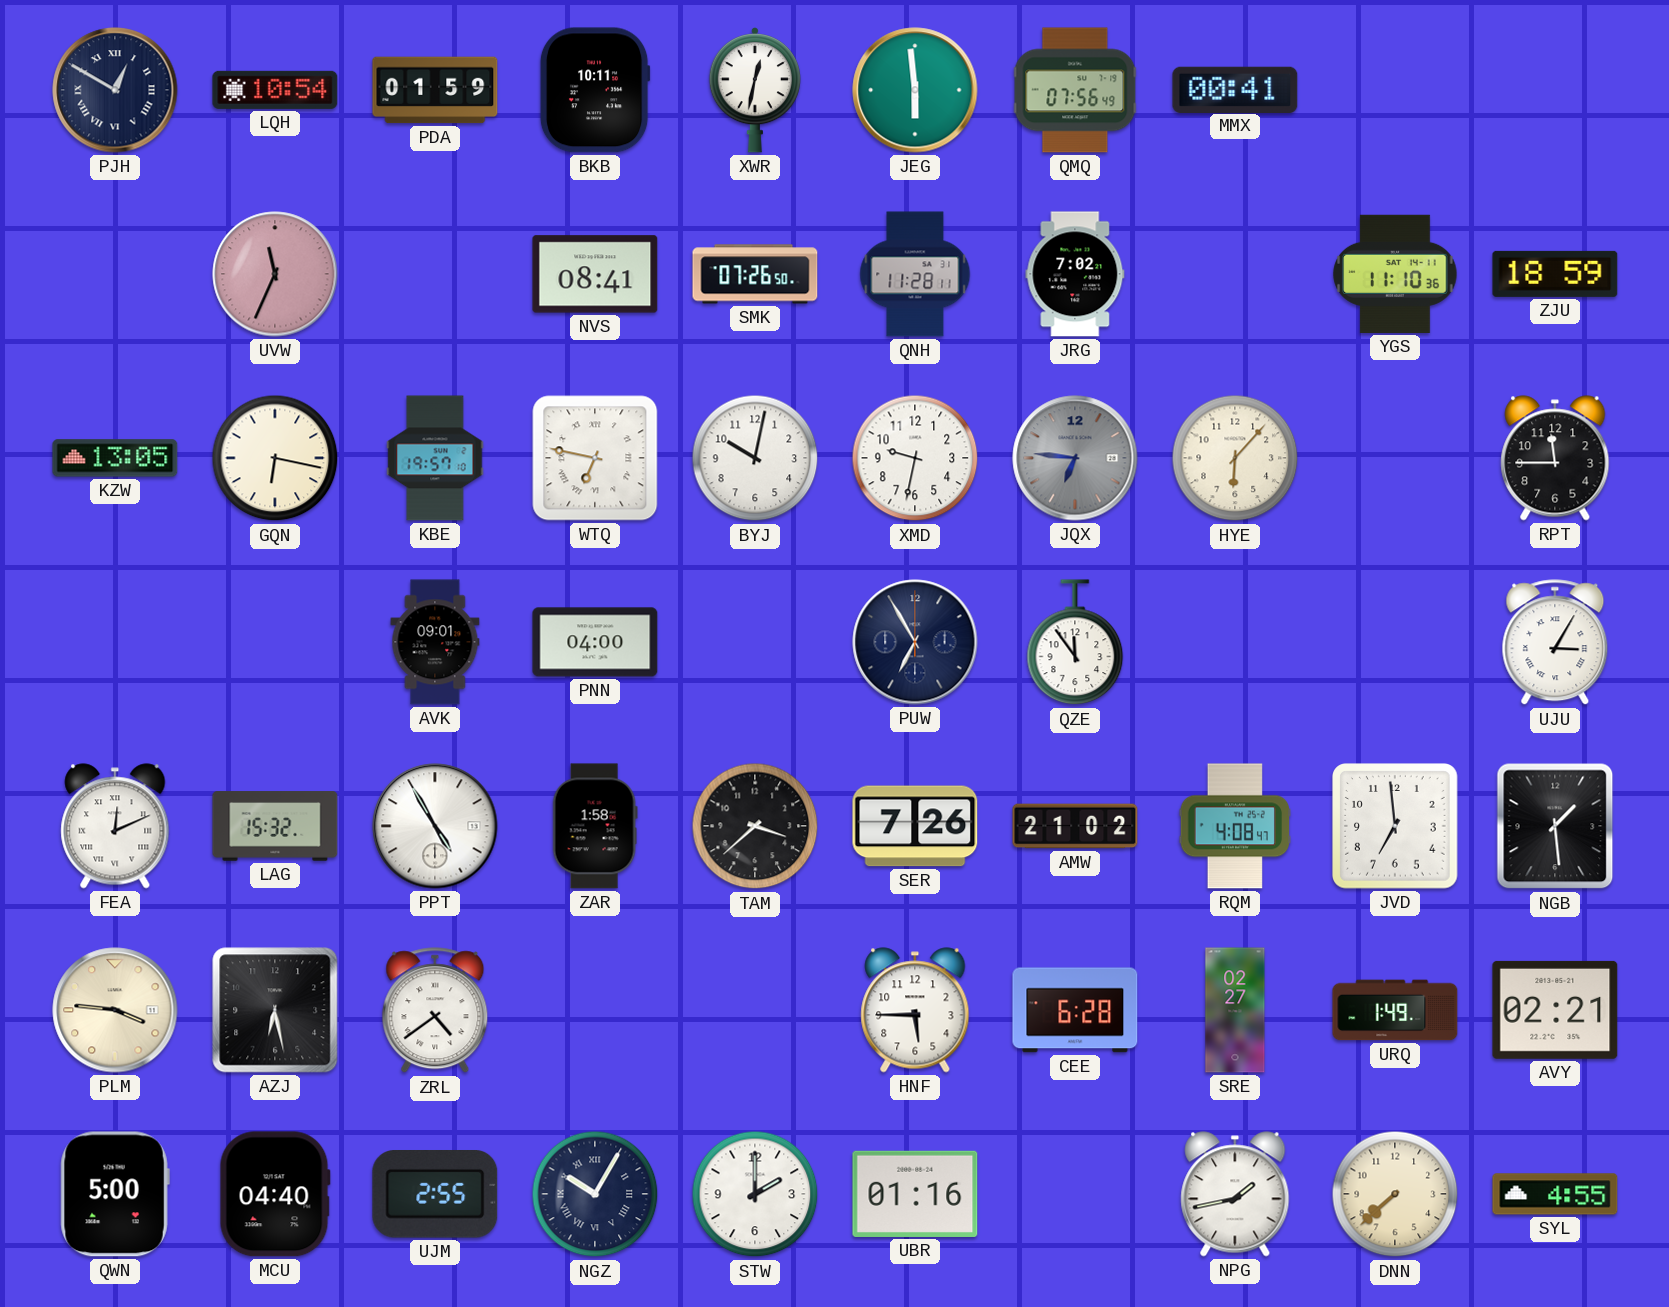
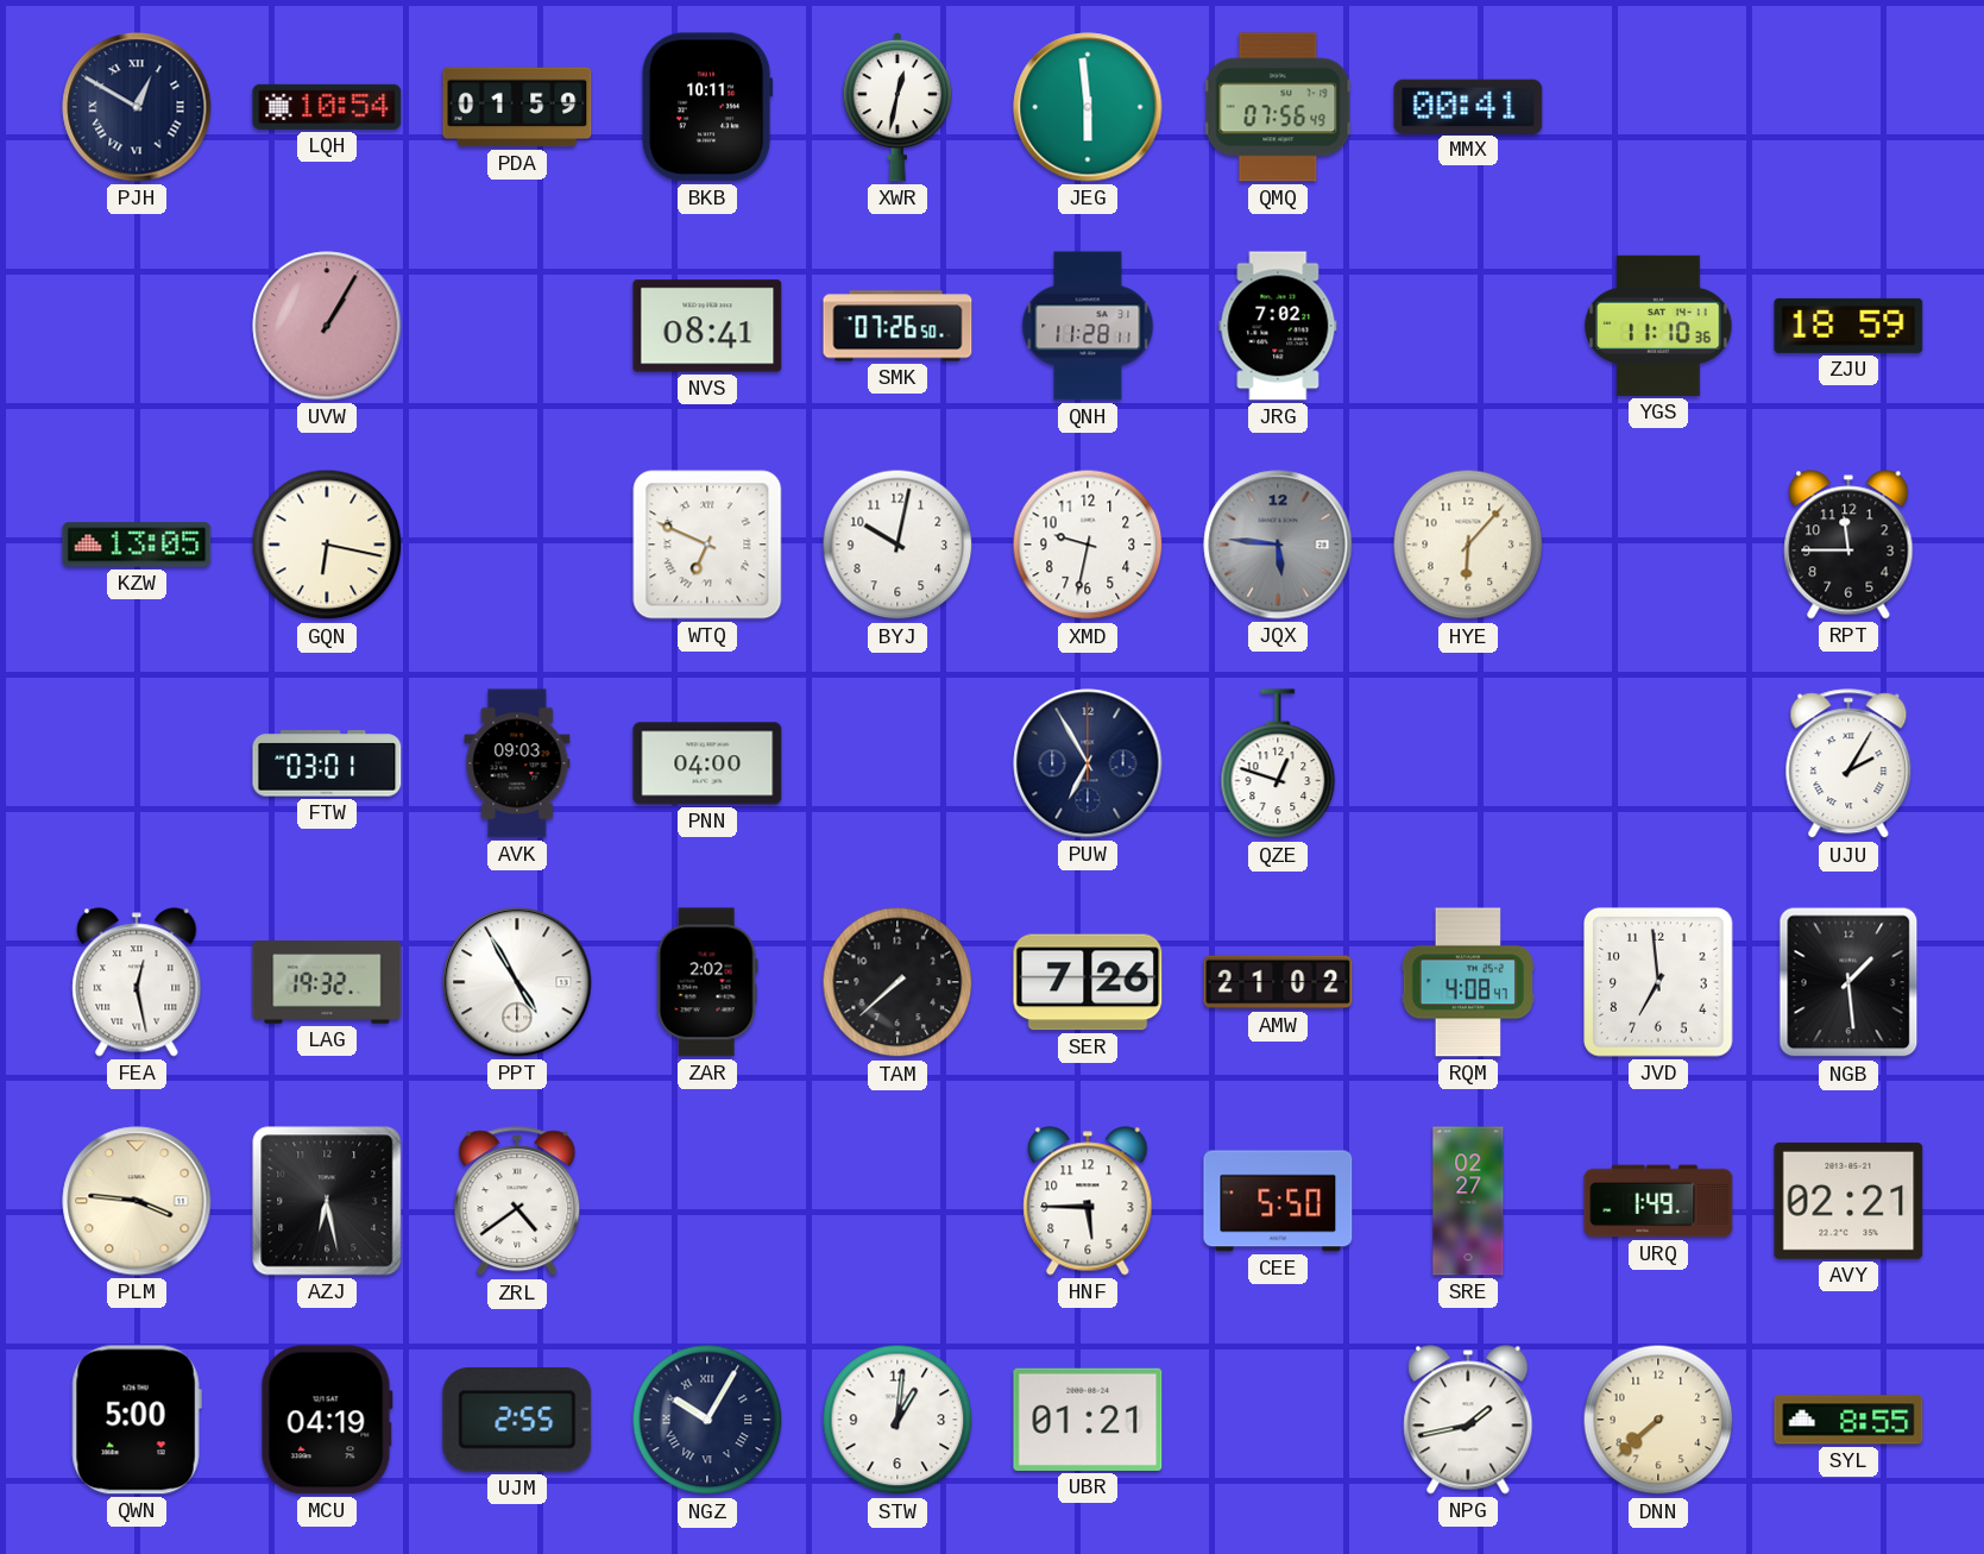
UVW: 11:34 -> 1:05 (327, 326)
KBE: 19:57 -> none (435, 458)
WTQ: 6:47 -> 6:49 (707, 545)
JQX: 6:46 -> 5:46 (1278, 545)
FTW: none -> 03:01 (327, 763)
AVK: 09:01 -> 09:03 (517, 763)
QZE: 11:54 -> 12:48 (1278, 765)
UJU: 3:05 -> 2:05 (1848, 765)
FEA: 12:11 -> 12:28 (137, 982)
LAG: 15:32 -> 19:32 (327, 982)
ZAR: 1:58 -> 2:02 (707, 982)
TAM: 3:38 -> 7:38 (897, 982)
CEE: 6:28 -> 5:50 (1278, 1201)
MCU: 04:40 -> 04:19 (327, 1420)
STW: 2:00 -> 1:01 (897, 1420)
UBR: 01:16 -> 01:21 (1088, 1420)
SYL: 4:55 -> 8:55 (1848, 1420)
